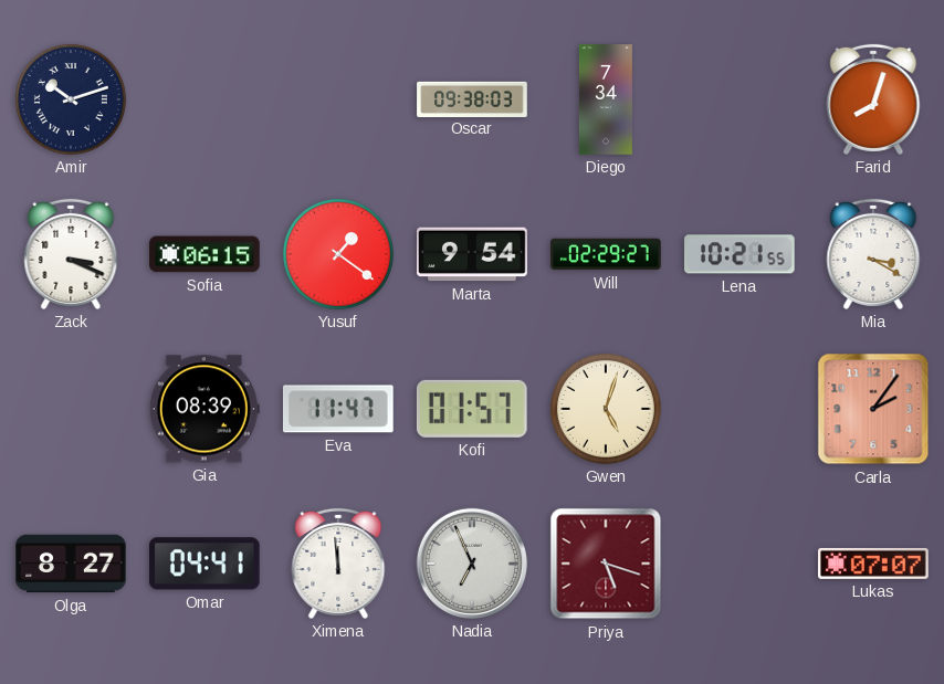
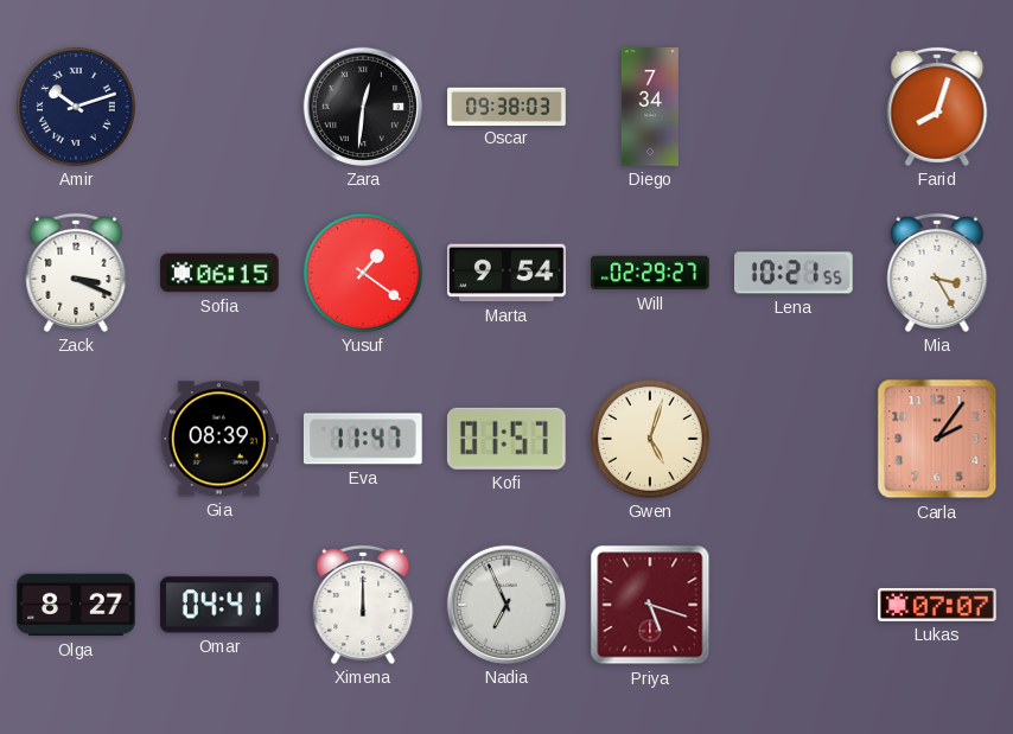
Zara: none -> 12:31 (363, 107)
Mia: 3:20 -> 3:25 (937, 273)
Ximena: 11:59 -> 12:00 (363, 605)
